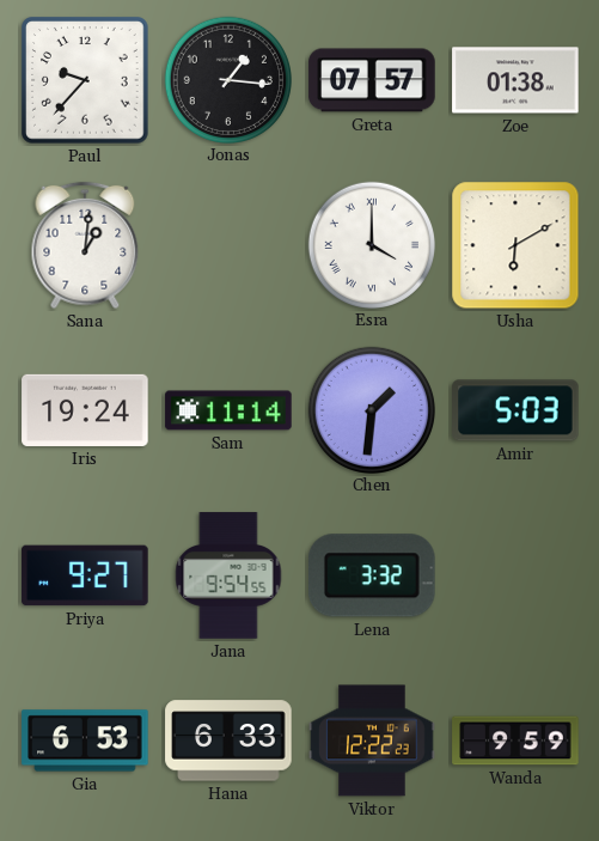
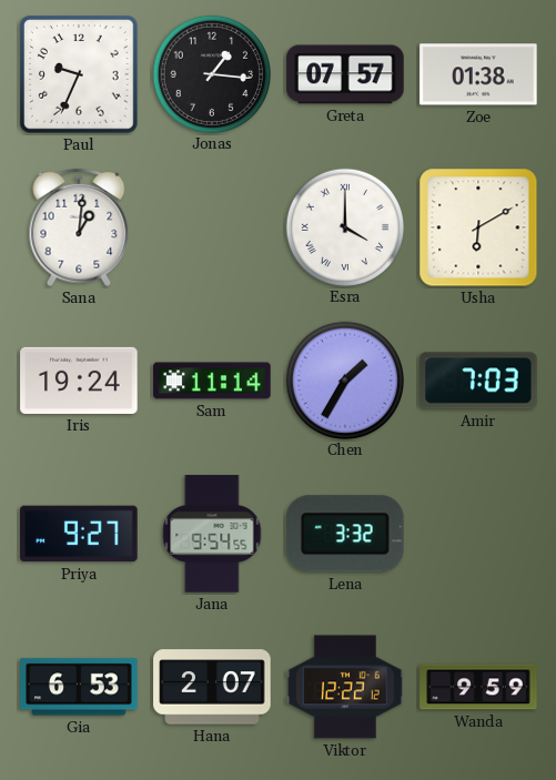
Paul: 9:37 -> 9:34 (80, 75)
Chen: 1:31 -> 1:35 (344, 379)
Amir: 5:03 -> 7:03 (478, 381)
Hana: 6:33 -> 2:07 (212, 687)
Viktor: 12:22:23 -> 12:22:12 (345, 687)
